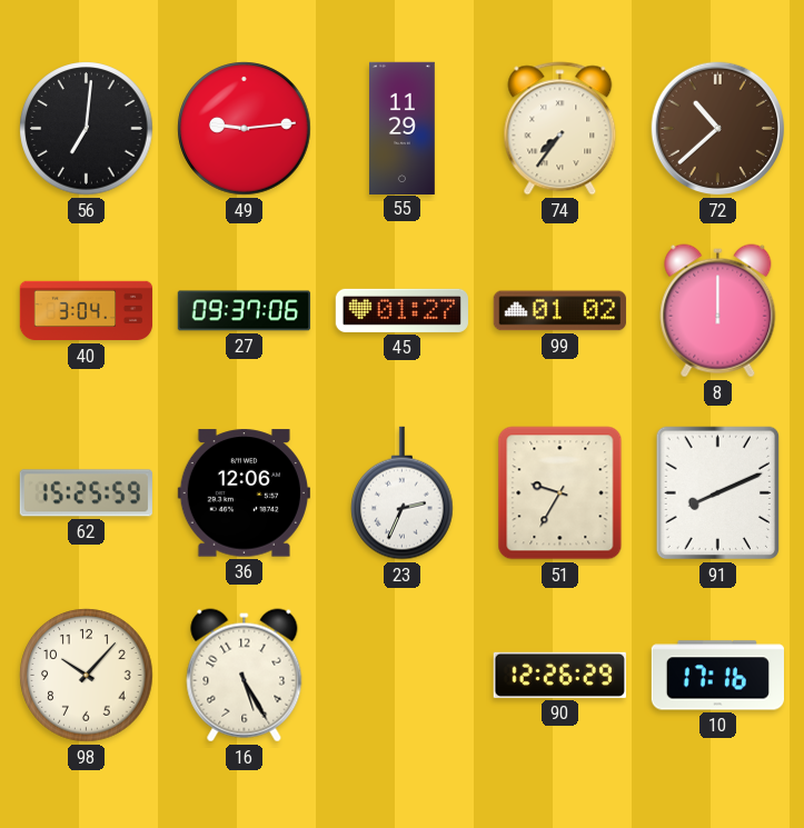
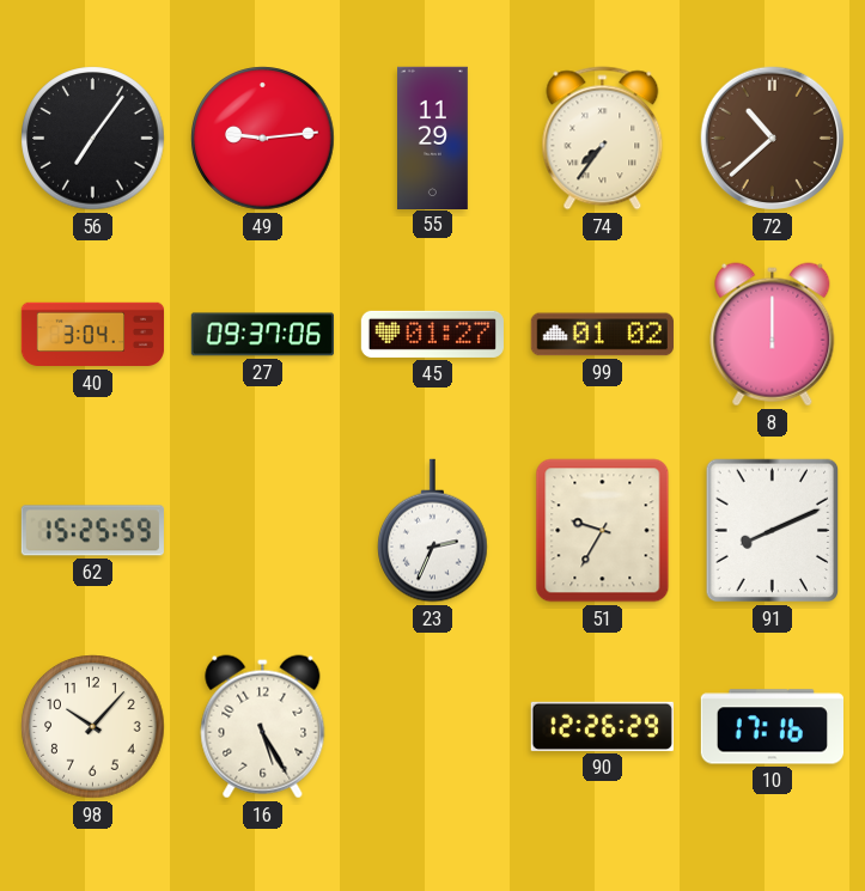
56: 7:01 -> 7:06 (93, 139)
36: 12:06 -> none (244, 493)
